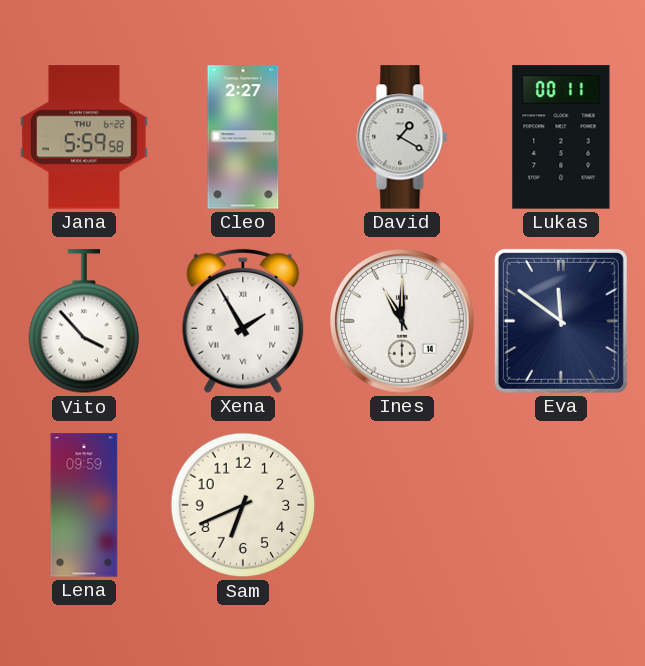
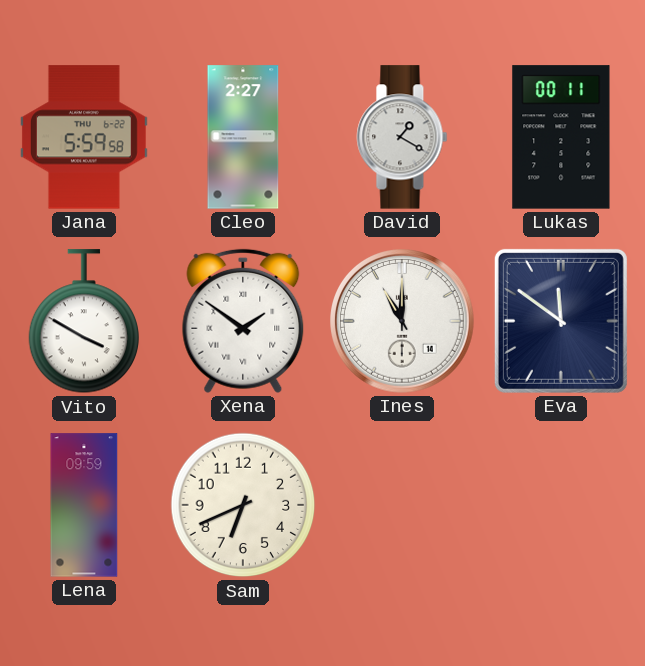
Vito: 3:53 -> 3:50 (83, 322)
Xena: 1:55 -> 1:51 (243, 321)
